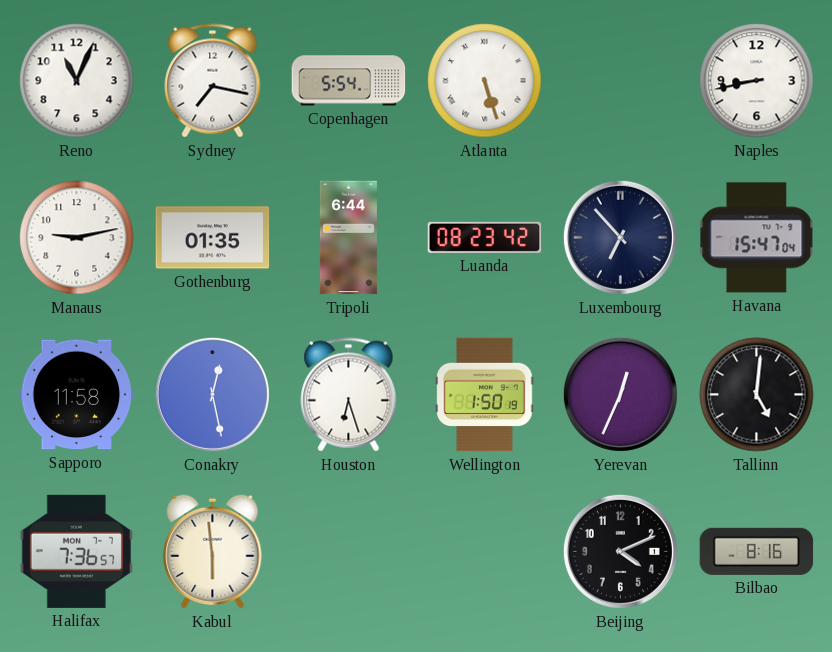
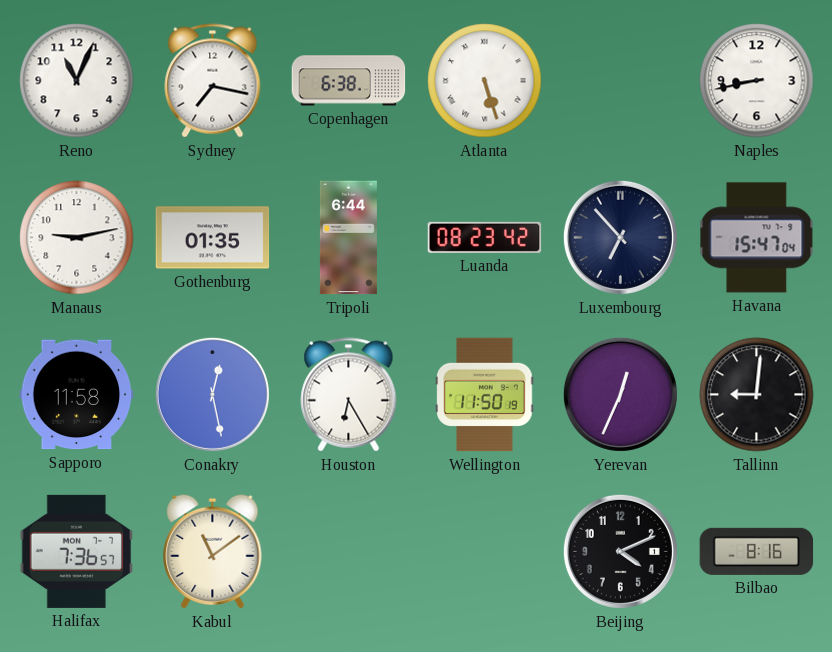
Copenhagen: 5:54 -> 6:38 (349, 81)
Houston: 6:27 -> 6:25 (349, 395)
Wellington: 1:50 -> 11:50 (485, 395)
Tallinn: 5:01 -> 9:01 (757, 395)
Kabul: 5:59 -> 11:09 (213, 551)
